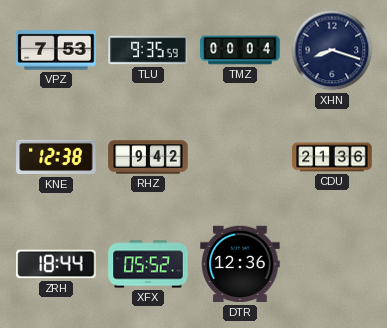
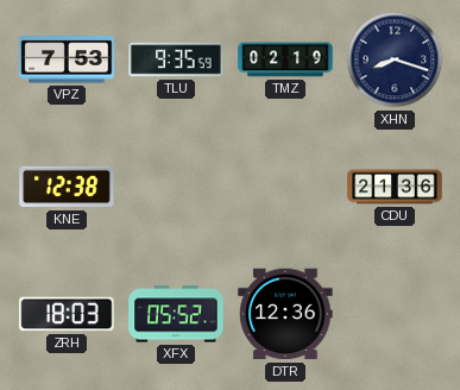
TMZ: 00:04 -> 02:19 (285, 59)
RHZ: 9:42 -> none (148, 157)
ZRH: 18:44 -> 18:03 (67, 314)
